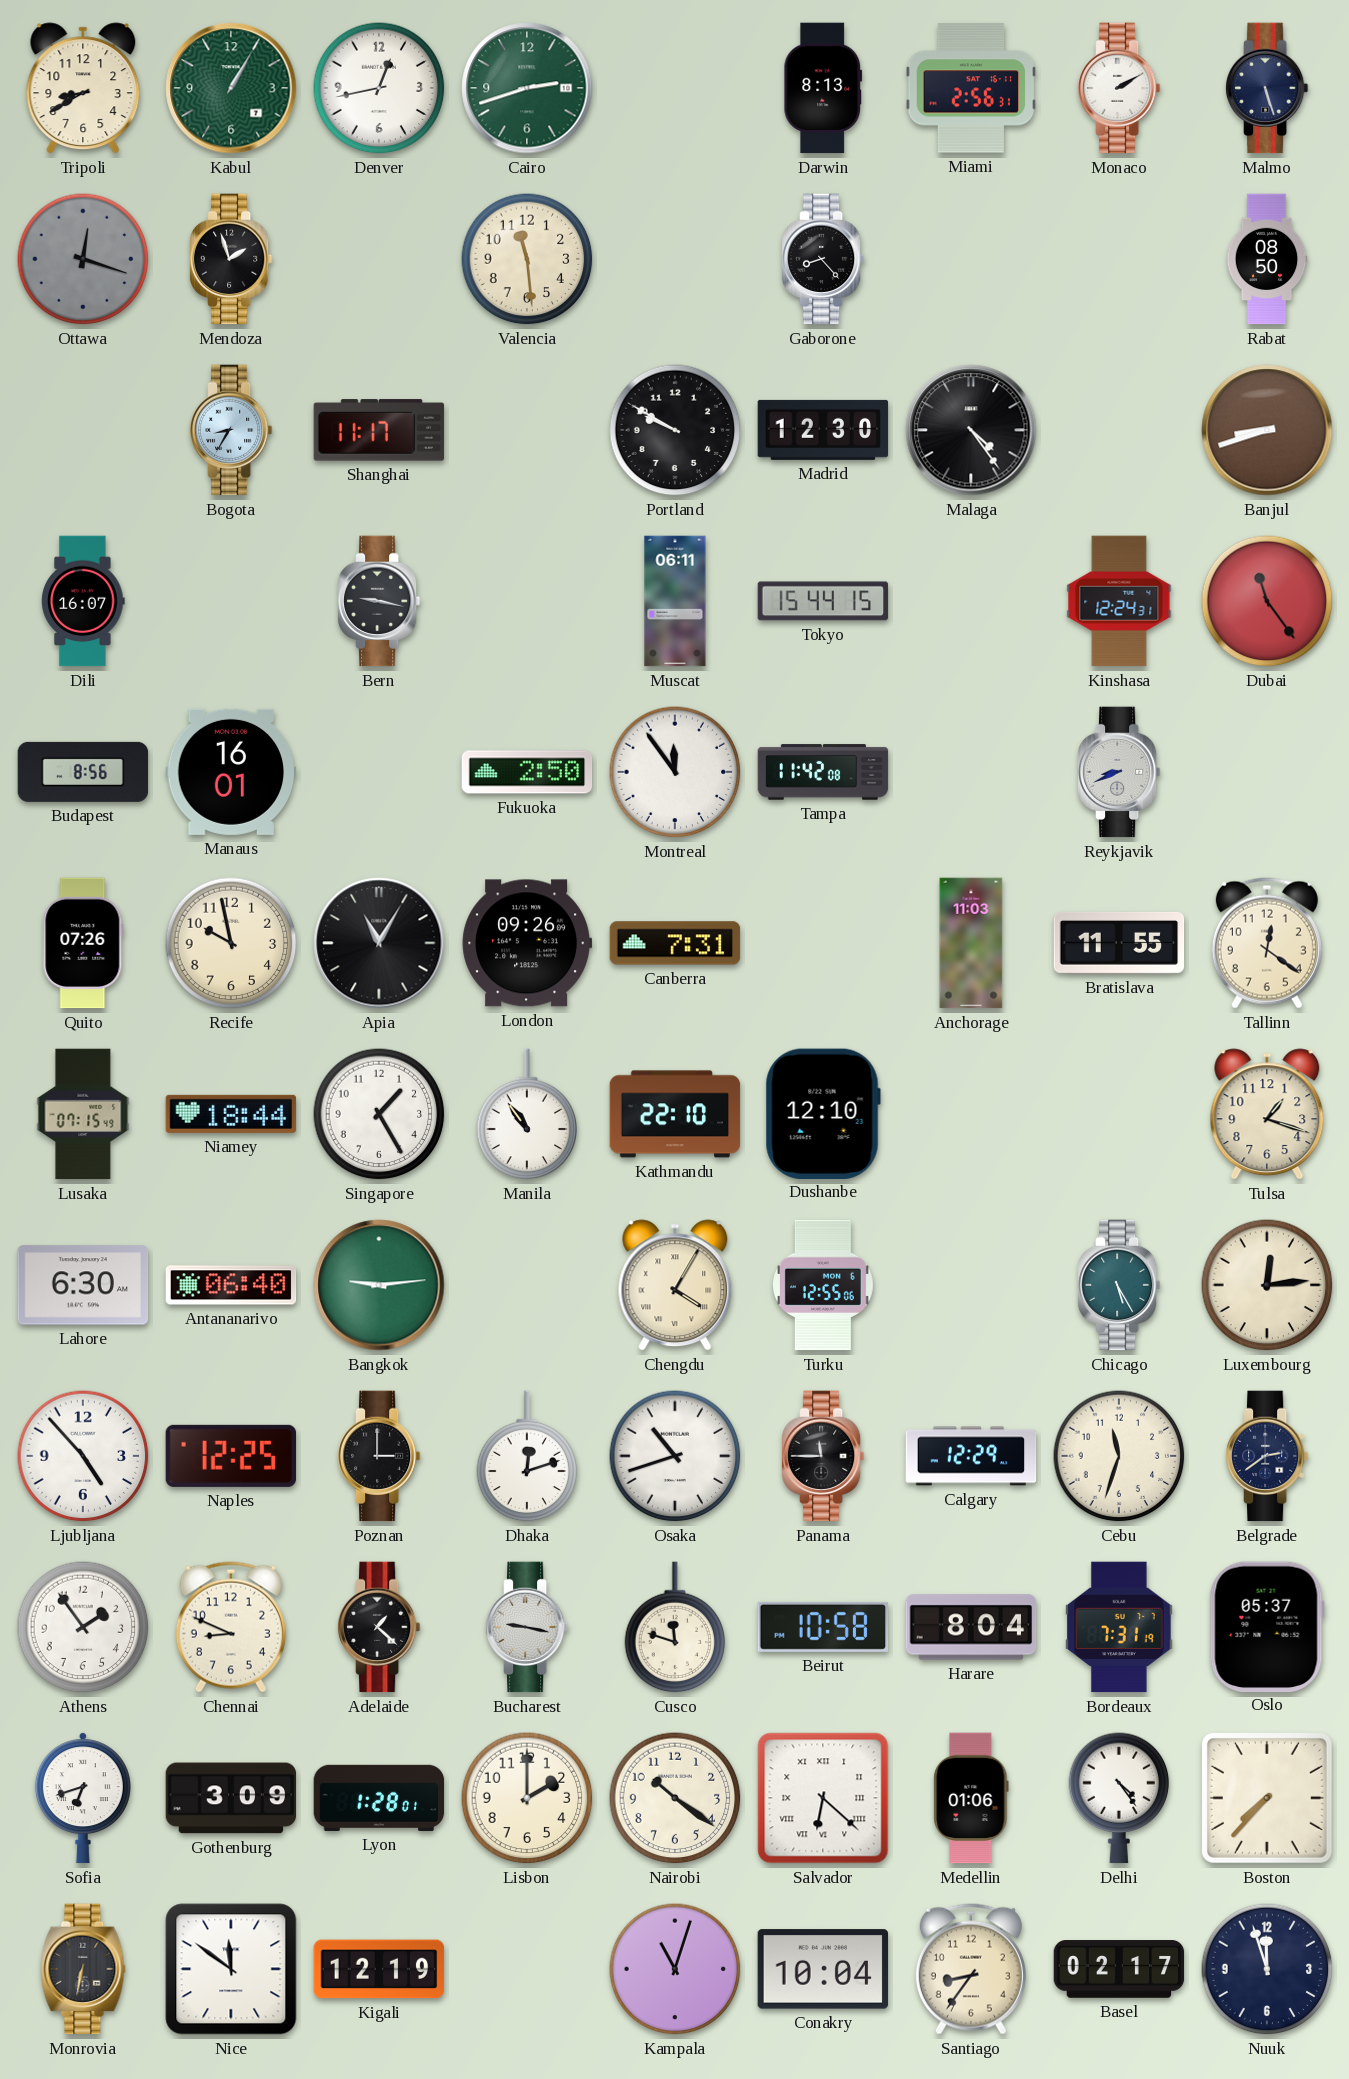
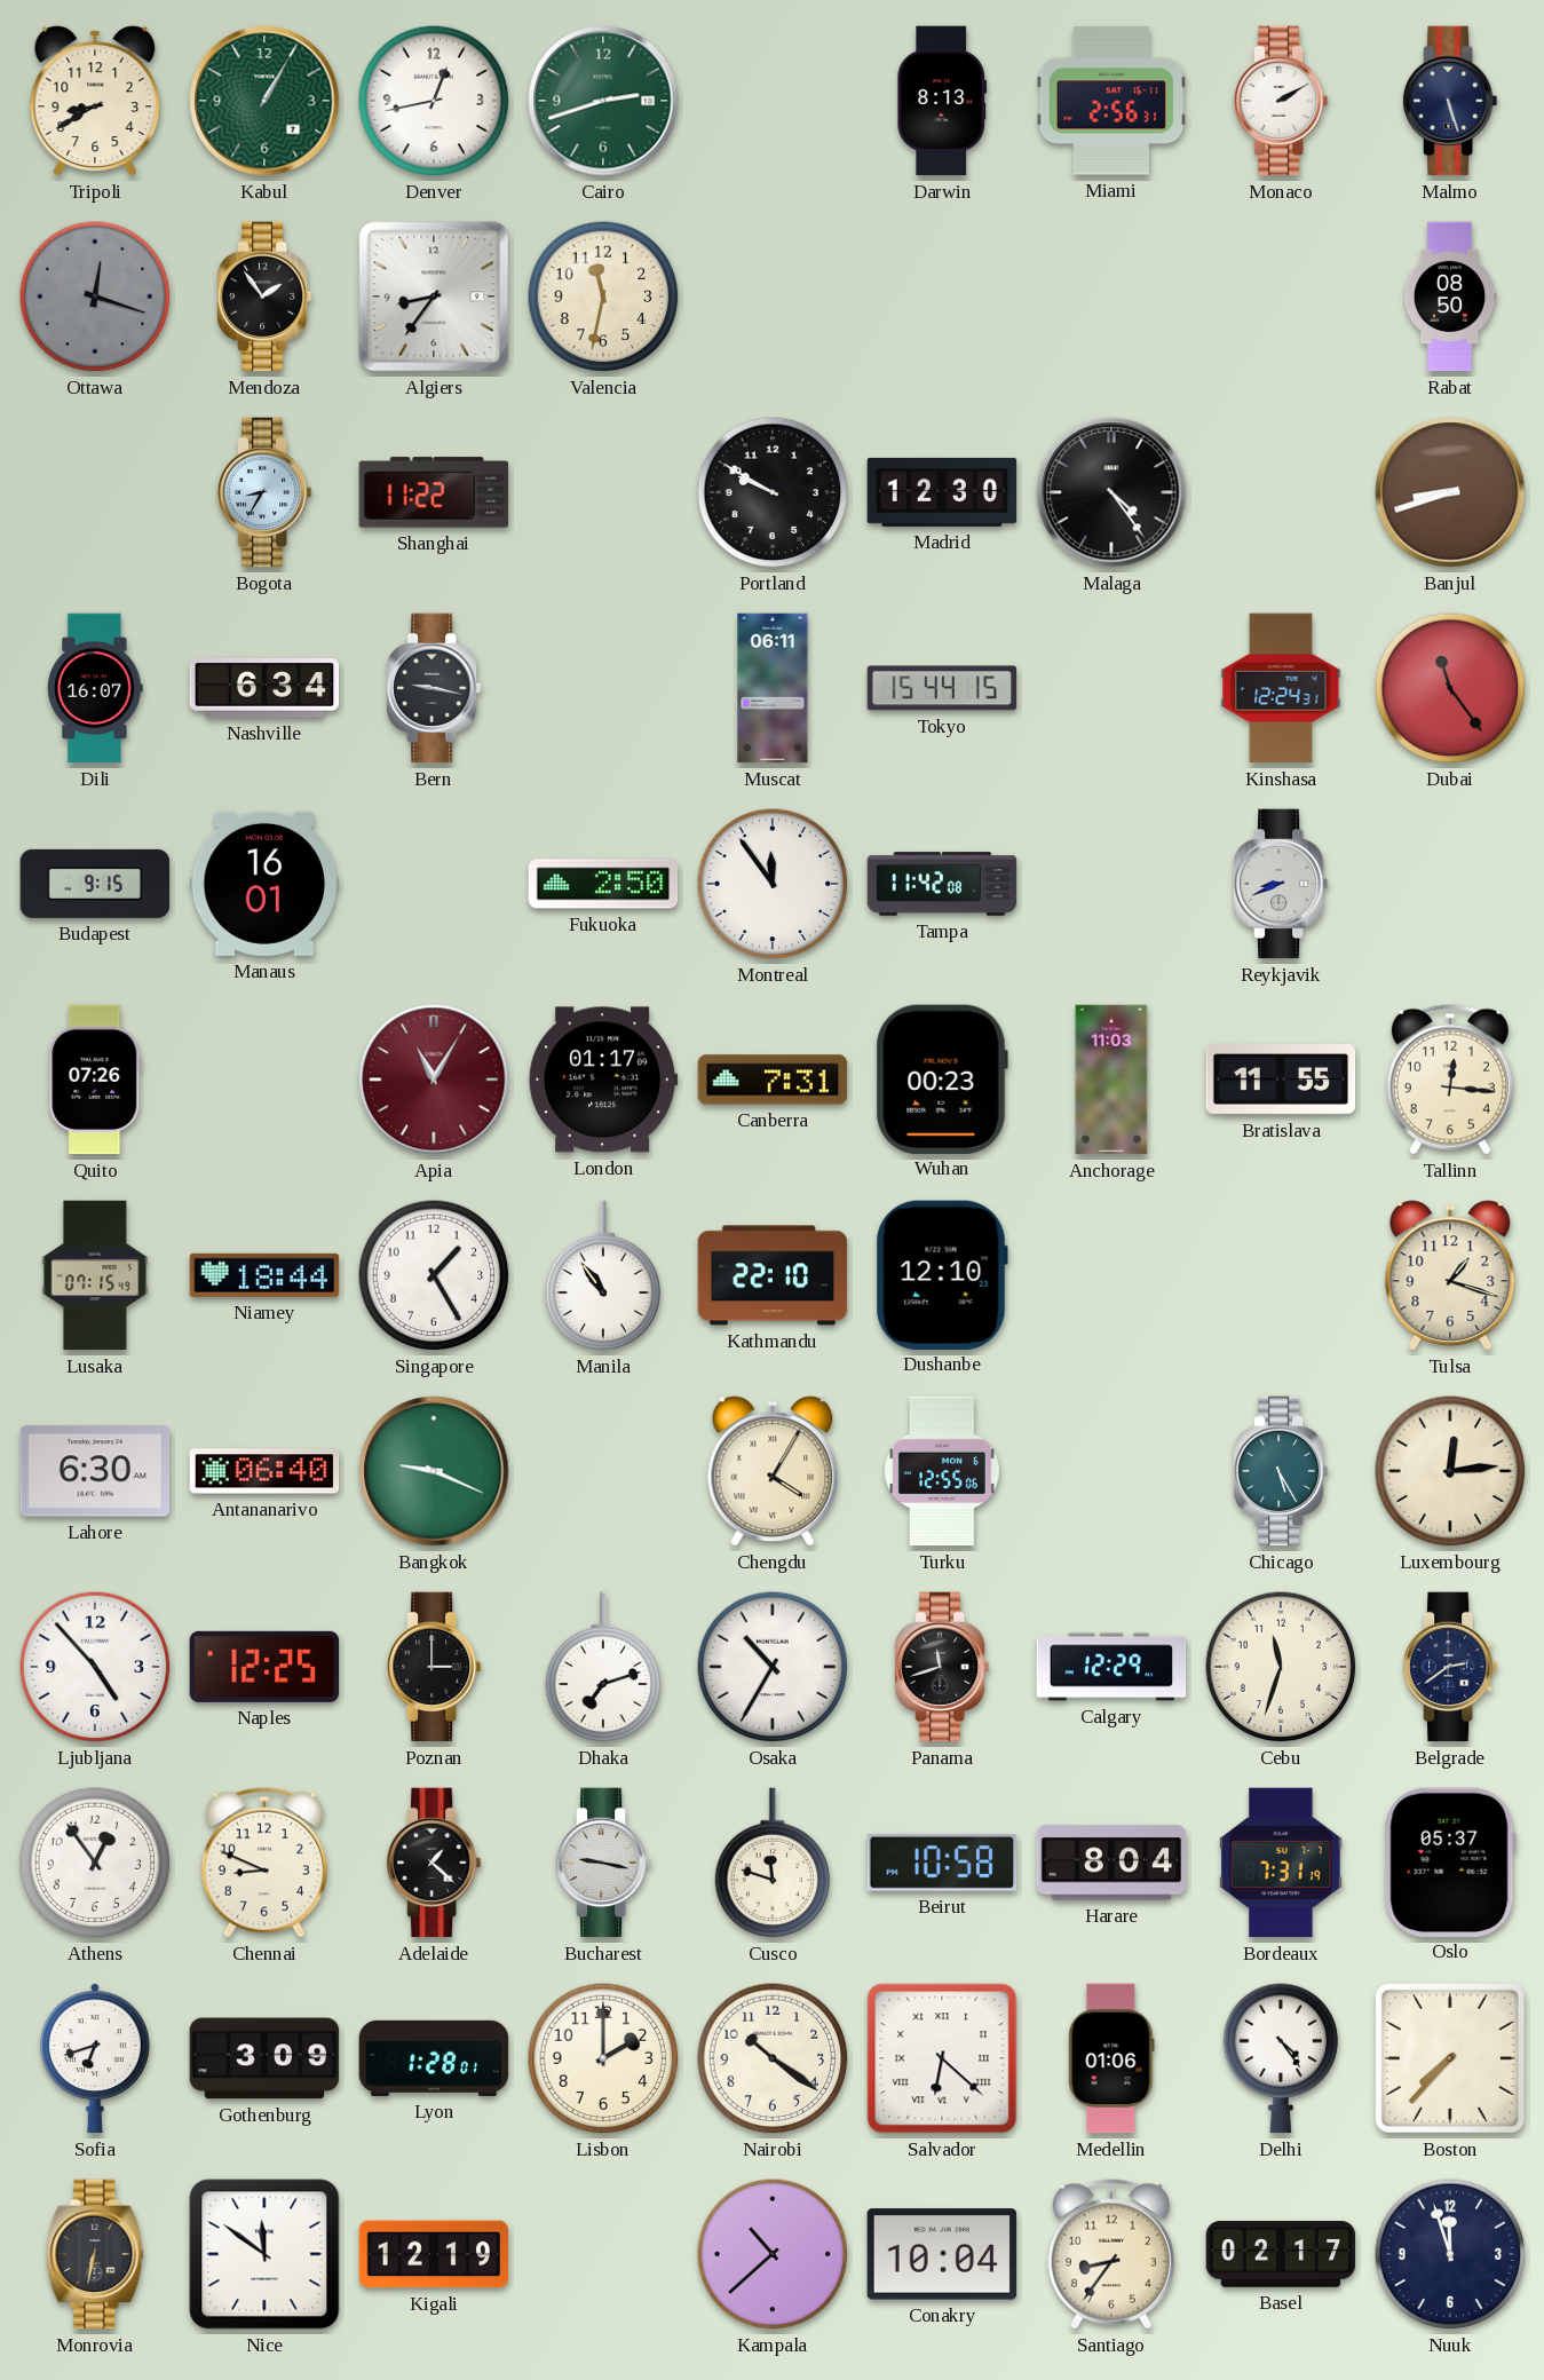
Mendoza: 1:57 -> 1:54 (264, 296)
Algiers: none -> 8:36 (434, 296)
Valencia: 11:29 -> 11:32 (603, 296)
Gaborone: 8:23 -> none (823, 259)
Shanghai: 11:17 -> 11:22 (434, 492)
Nashville: none -> 6:34 (264, 688)
Budapest: 8:56 -> 9:15 (95, 884)
Recife: 9:58 -> none (231, 943)
Apia dial: black -> burgundy (434, 1080)
London: 09:26 -> 01:17 (603, 1080)
Wuhan: none -> 00:23 (942, 1078)
Tallinn: 12:21 -> 12:16 (1450, 1080)
Bangkok: 9:14 -> 9:19 (434, 1471)
Dhaka: 12:12 -> 7:12 (603, 1667)
Osaka: 10:42 -> 10:35 (773, 1667)
Panama: 11:45 -> 11:42 (942, 1667)
Athens: 1:54 -> 12:54 (95, 1863)
Kampala: 11:03 -> 10:38 (773, 2254)
